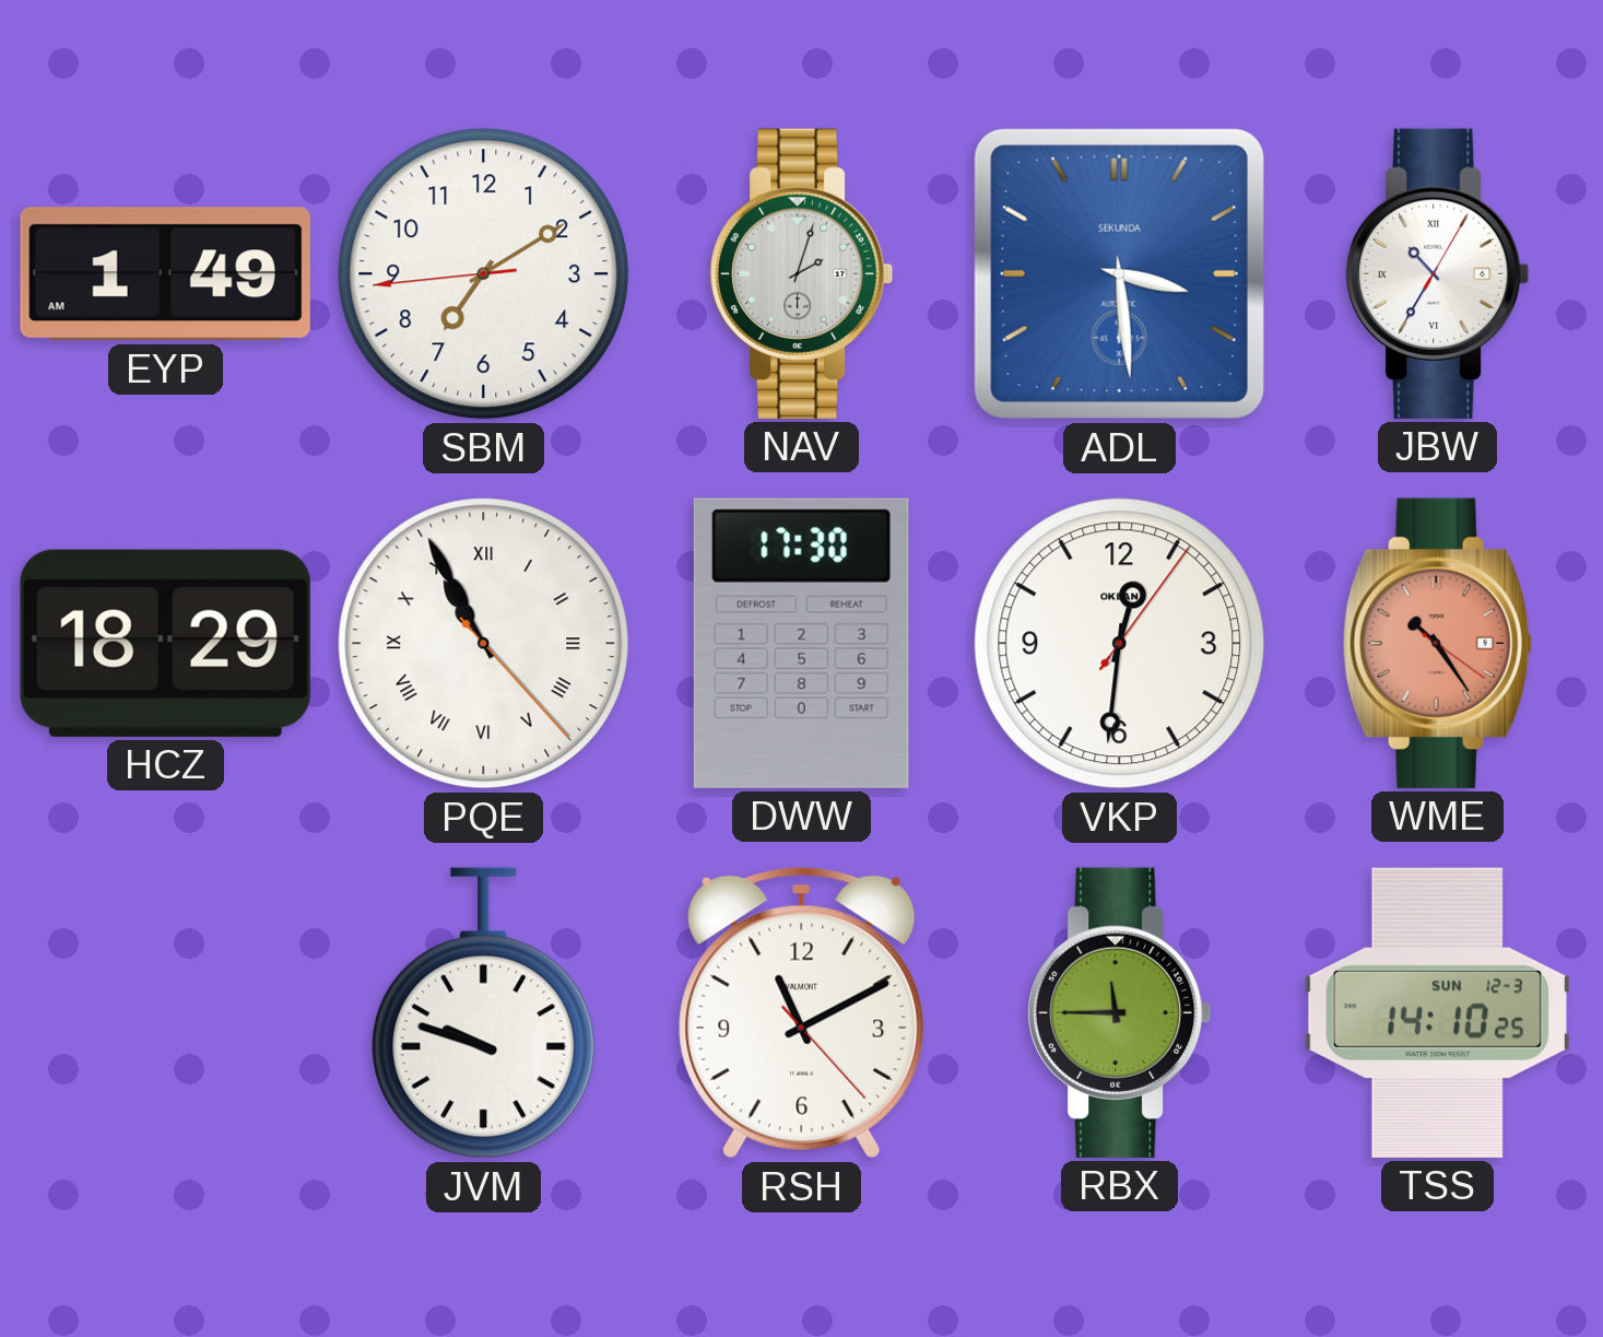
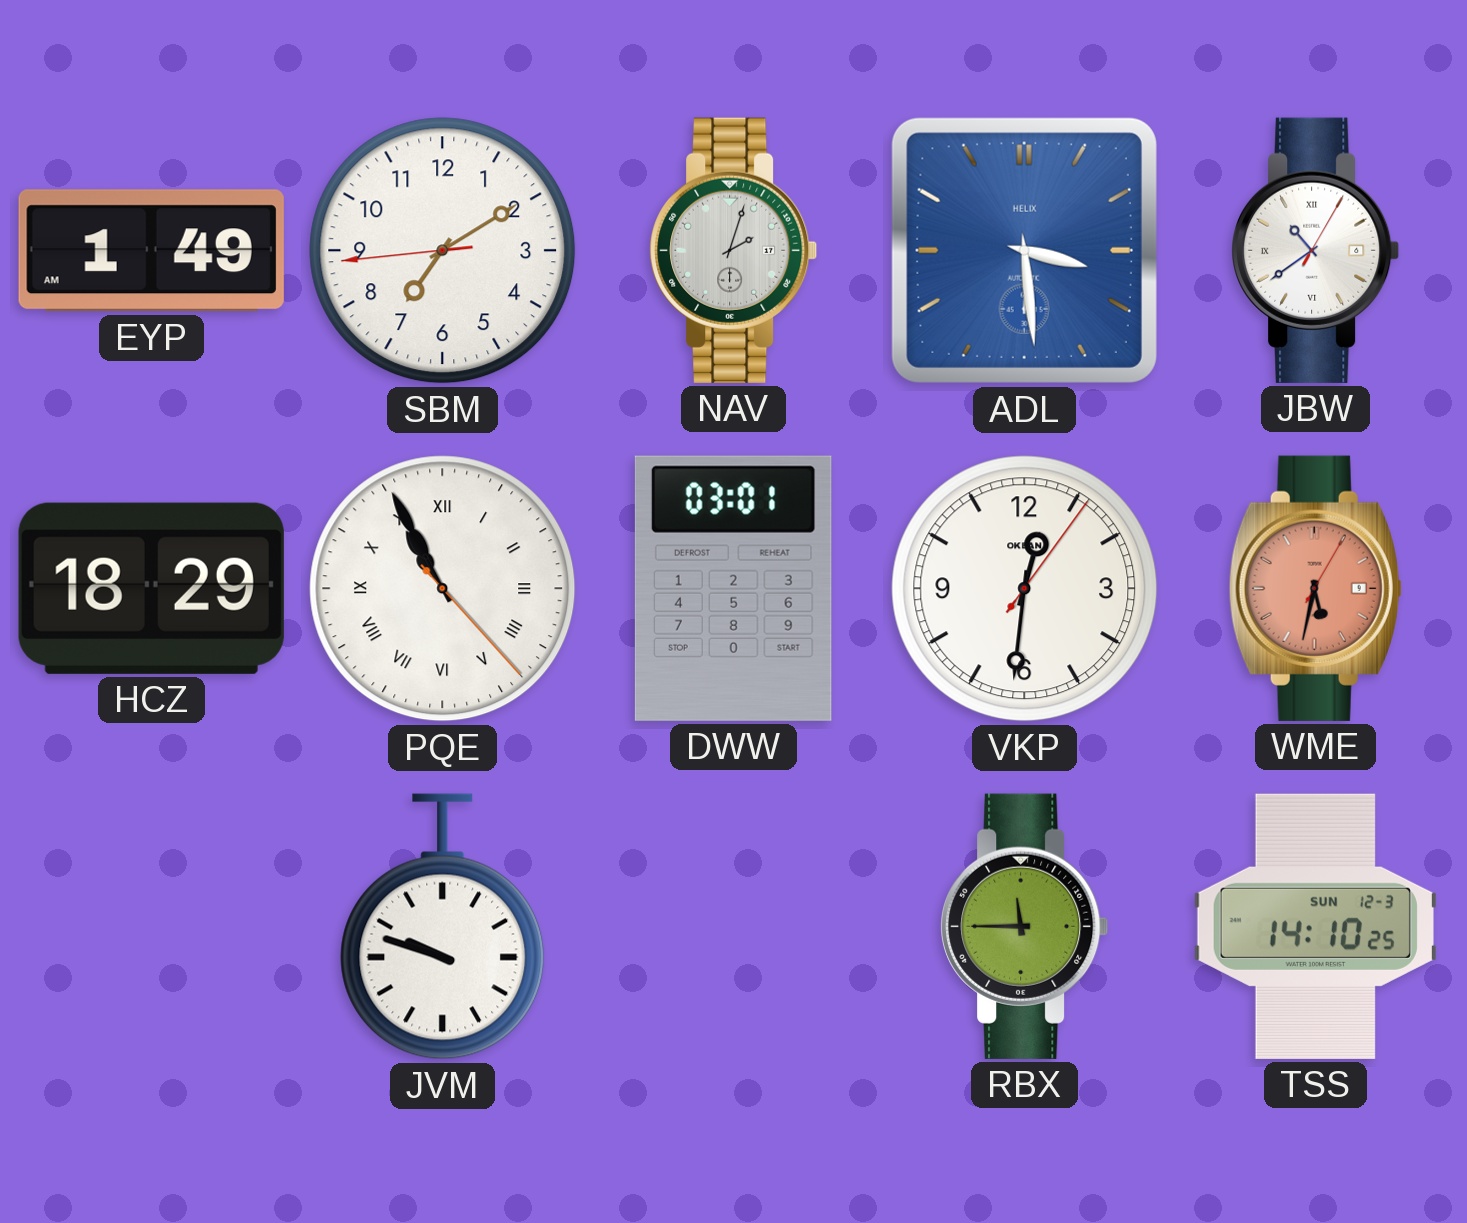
ADL brand: SEKUNDA -> HELIX (1024, 250)
JBW: 10:35 -> 10:39 (1316, 250)
DWW: 17:30 -> 03:01 (733, 588)
WME: 10:24 -> 5:32 (1315, 588)
RSH: 11:10 -> none (802, 1012)
